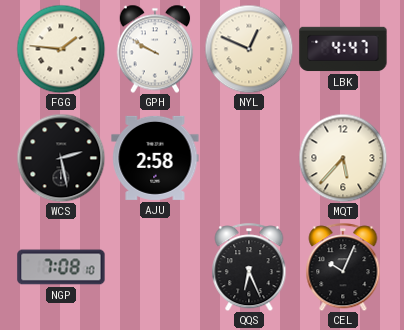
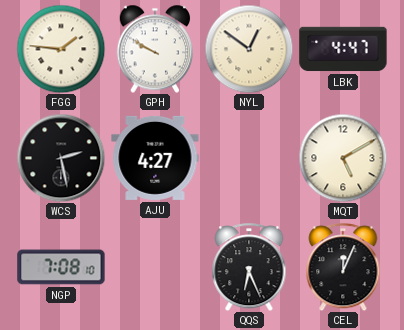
NYL: 12:49 -> 12:51 (249, 49)
AJU: 2:58 -> 4:27 (155, 158)
MQT: 5:37 -> 5:10 (343, 158)
CEL: 10:04 -> 12:04 (343, 267)
